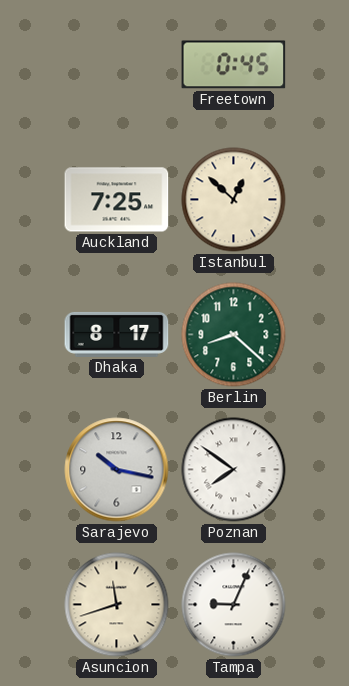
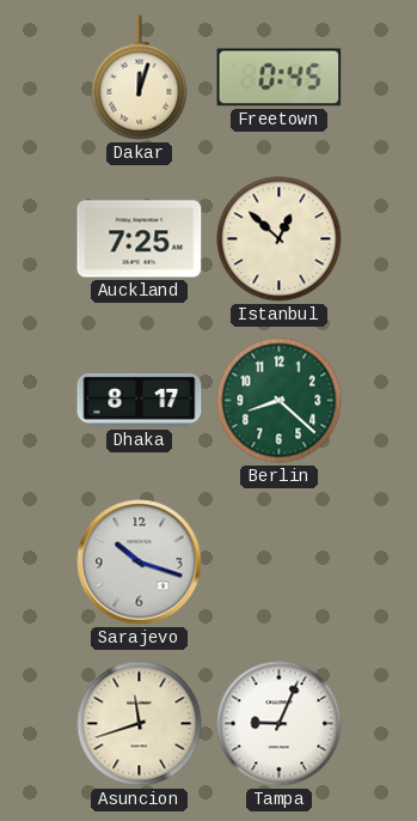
Dakar: none -> 12:03 (140, 78)
Sarajevo: 10:17 -> 10:18 (140, 562)
Poznan: 7:51 -> none (234, 470)
